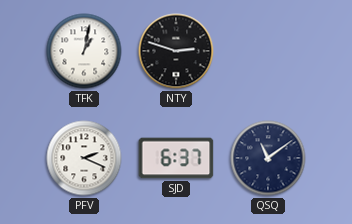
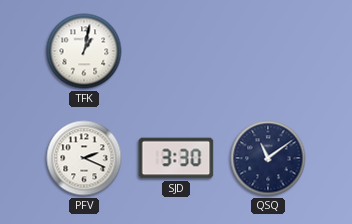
NTY: 2:48 -> none (176, 51)
SJD: 6:37 -> 3:30 (176, 158)
